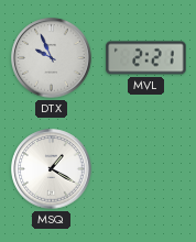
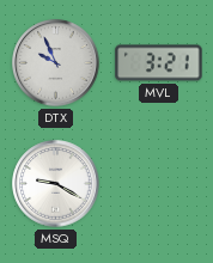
MVL: 2:21 -> 3:21 (159, 63)
MSQ: 1:20 -> 9:20 (56, 184)
